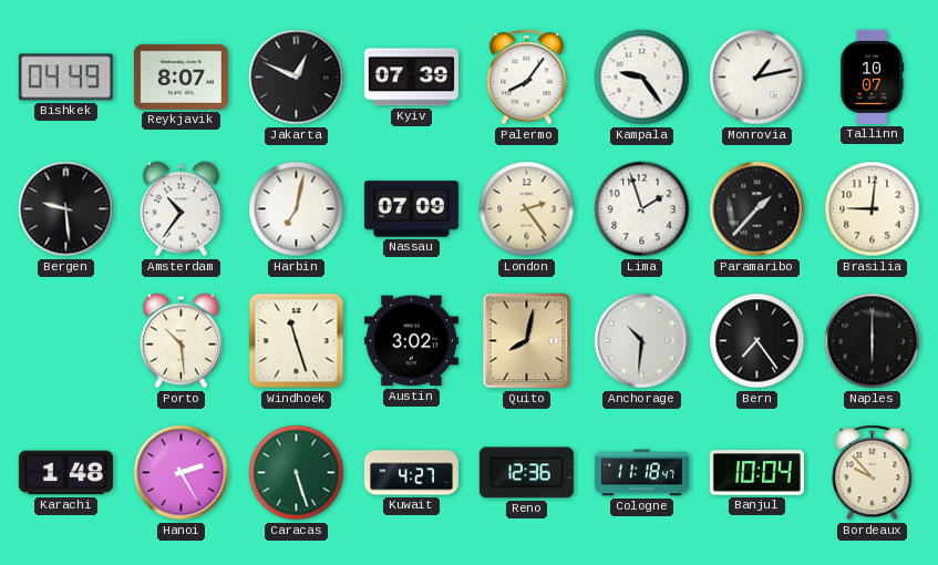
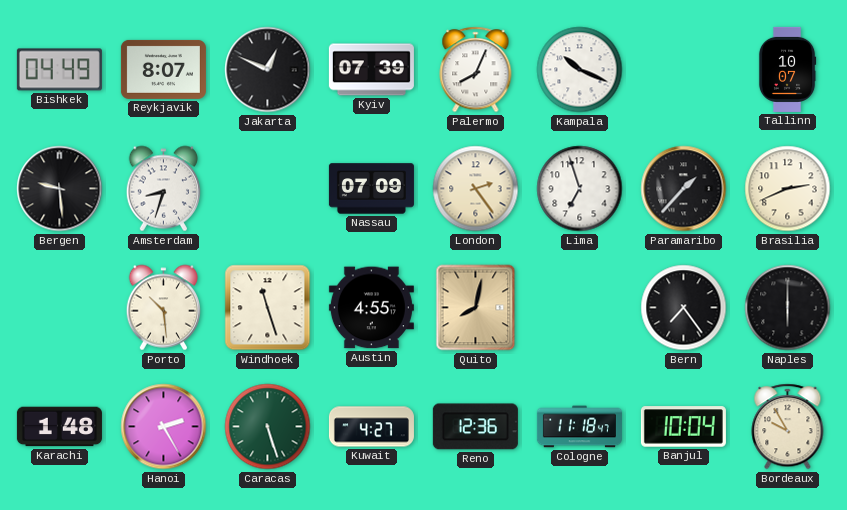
Palermo: 8:06 -> 8:04 (476, 70)
Kampala: 9:24 -> 10:19 (580, 70)
Monrovia: 1:13 -> none (757, 78)
Amsterdam: 10:36 -> 8:33 (163, 189)
Harbin: 7:02 -> none (297, 209)
Lima: 1:57 -> 6:57 (580, 189)
Brasilia: 9:01 -> 2:41 (788, 189)
Austin: 3:02 -> 4:55 (371, 308)
Anchorage: 10:31 -> none (642, 341)
Bordeaux: 9:53 -> 9:55 (788, 427)
